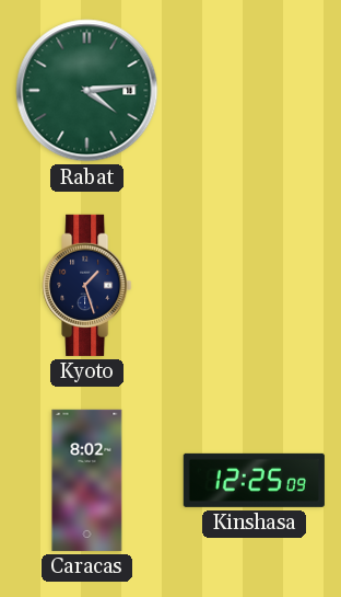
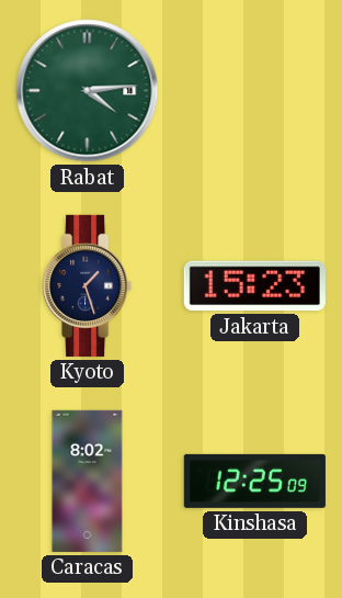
Jakarta: none -> 15:23 (254, 286)
